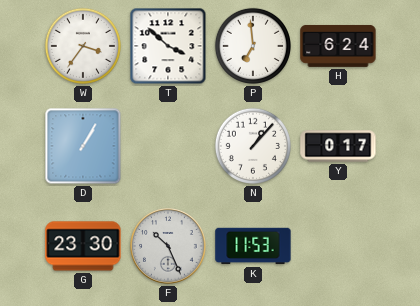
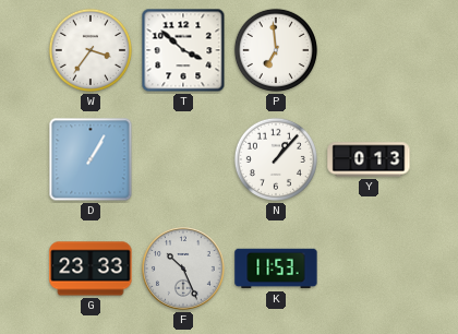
H: 6:24 -> none (338, 46)
Y: 0:17 -> 0:13 (369, 159)
G: 23:30 -> 23:33 (91, 269)
